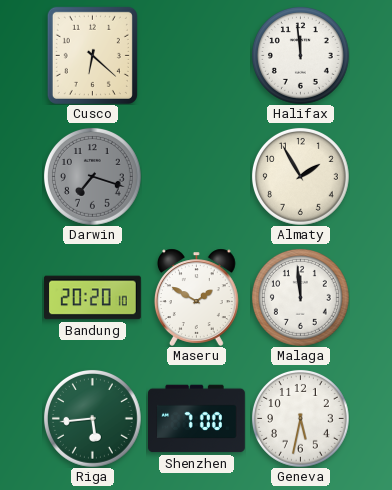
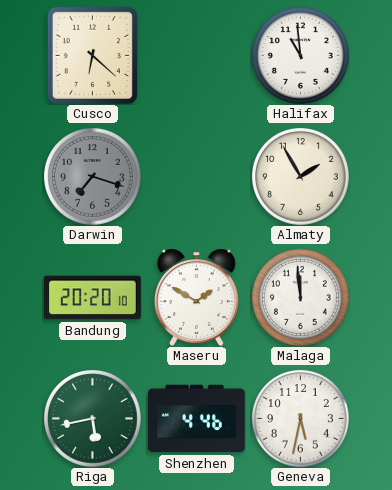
Halifax: 11:59 -> 10:59 (300, 55)
Riga: 5:44 -> 5:43 (92, 418)
Shenzhen: 7:00 -> 4:46 (197, 419)
